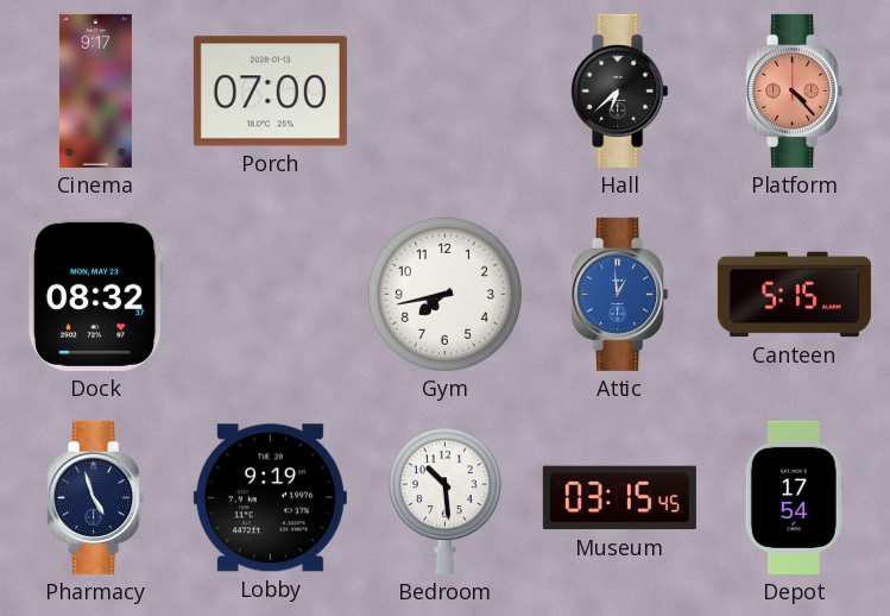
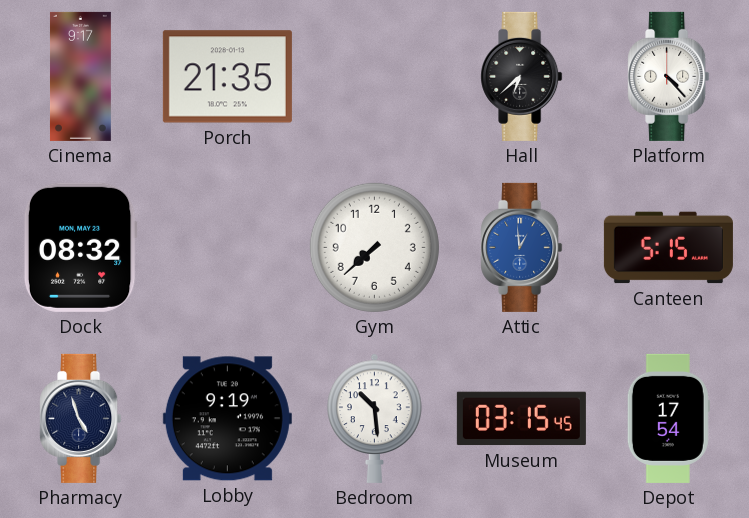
Porch: 07:00 -> 21:35 (227, 77)
Platform dial: salmon -> white (669, 76)
Gym: 7:43 -> 7:38 (374, 247)
